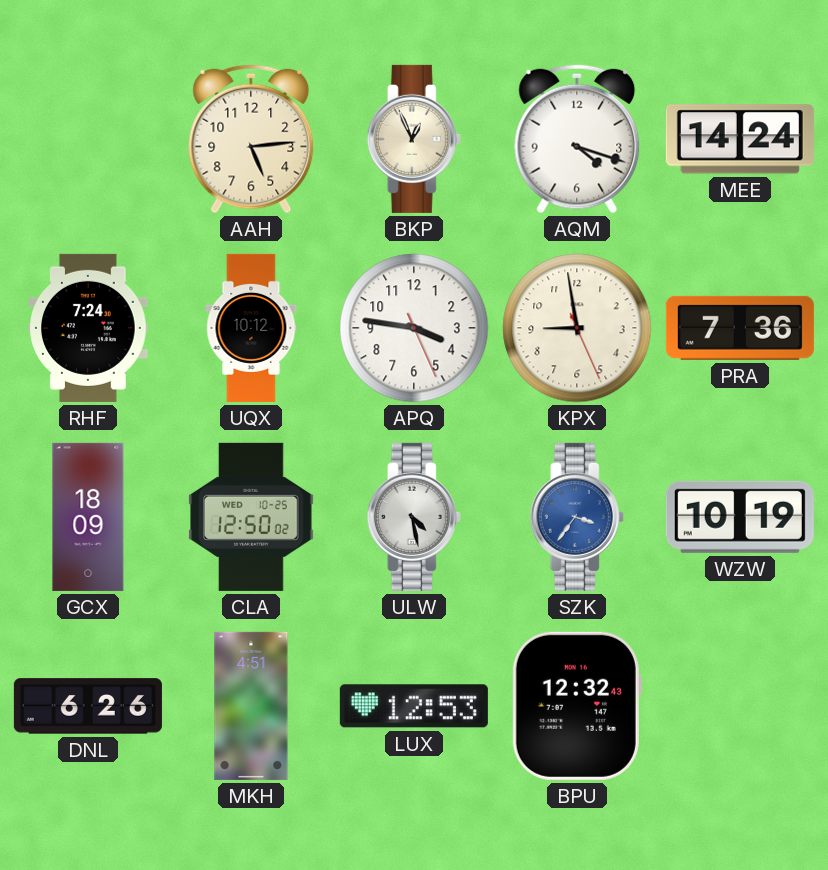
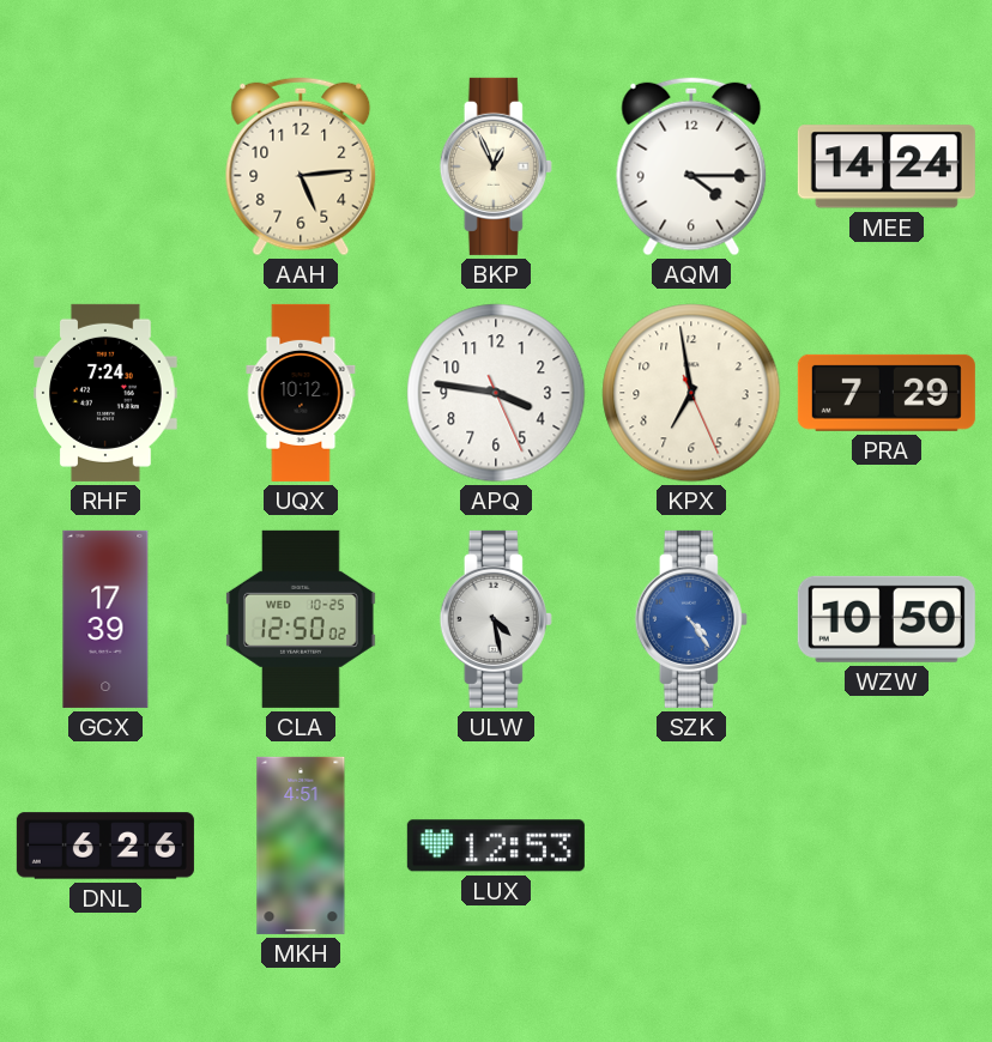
AQM: 4:18 -> 4:15 (691, 166)
KPX: 8:58 -> 6:58 (691, 393)
PRA: 7:36 -> 7:29 (887, 393)
GCX: 18:09 -> 17:39 (105, 619)
SZK: 3:36 -> 4:24 (691, 619)
WZW: 10:19 -> 10:50 (887, 619)
BPU: 12:32 -> none (577, 706)
